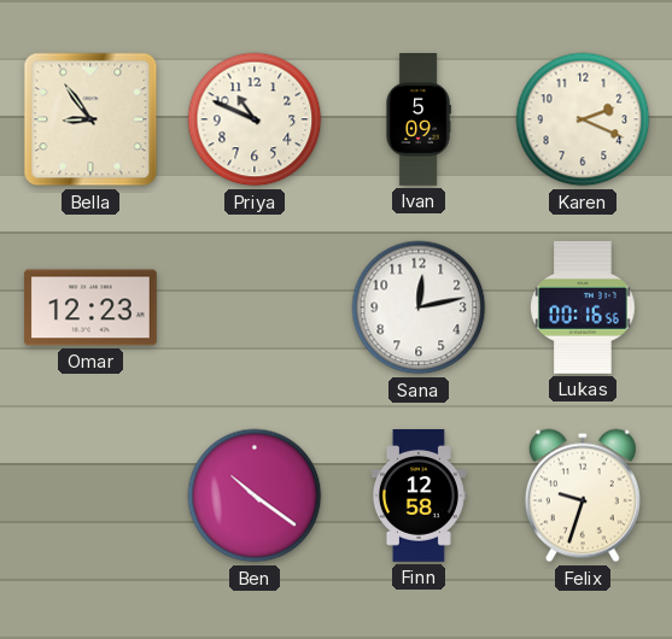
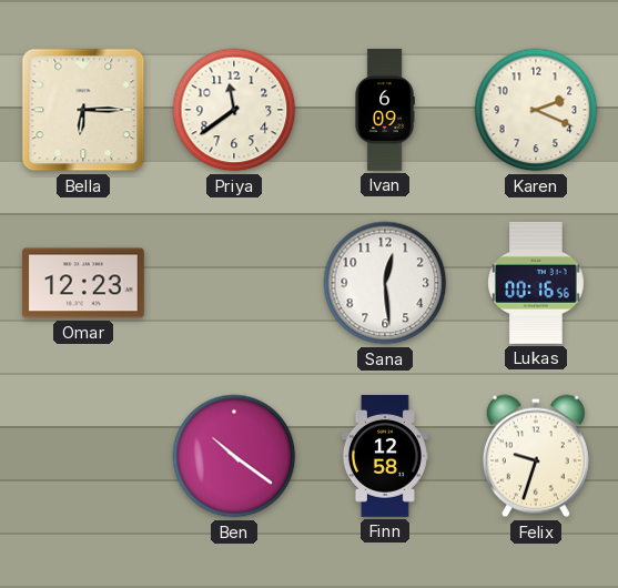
Bella: 8:54 -> 6:15 (83, 110)
Priya: 10:49 -> 11:39 (234, 110)
Ivan: 5:09 -> 6:09 (385, 111)
Sana: 12:13 -> 12:29 (385, 283)
